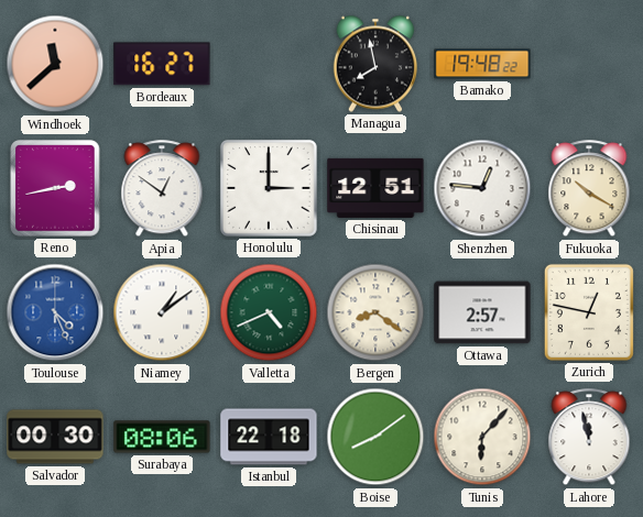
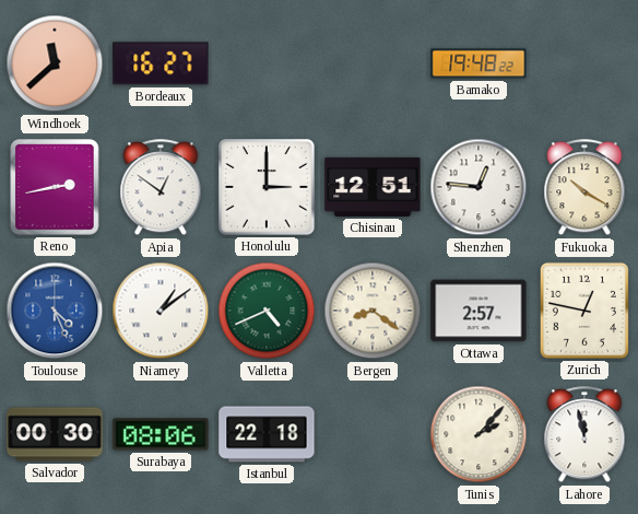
Managua: 7:58 -> none (375, 64)
Boise: 8:09 -> none (375, 437)
Tunis: 6:07 -> 2:07 (478, 434)
